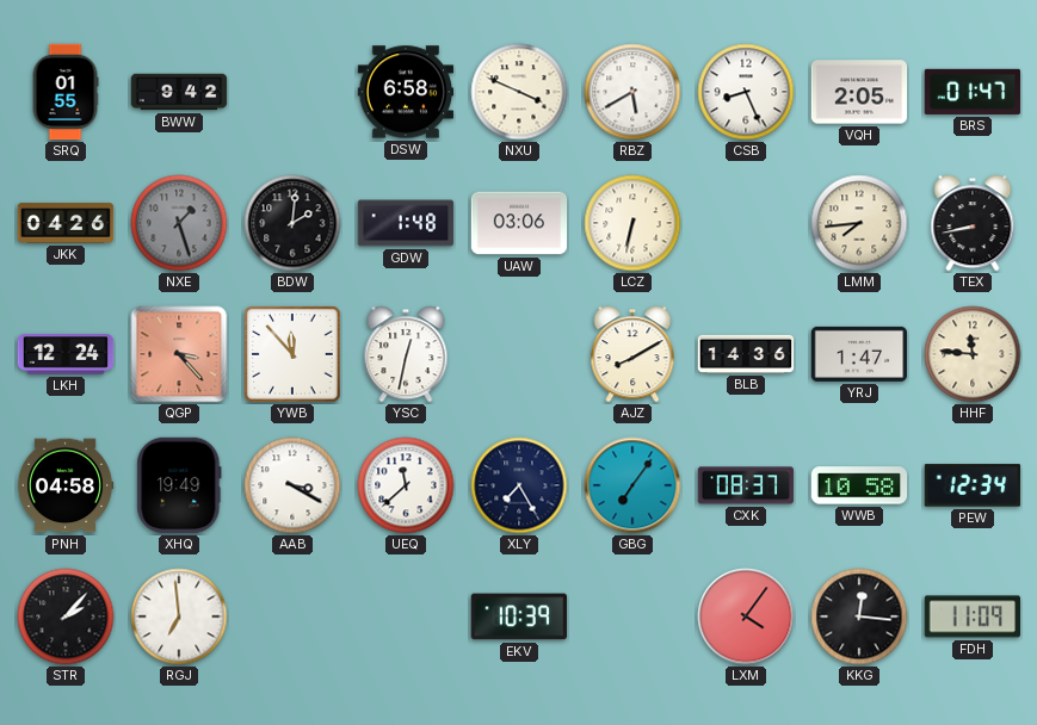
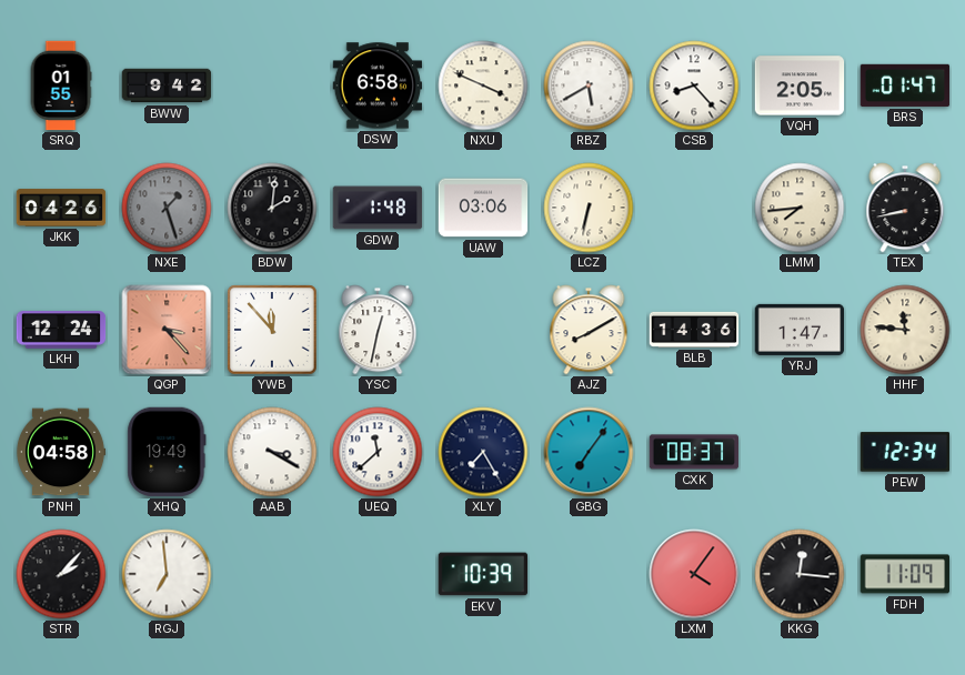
CSB: 8:26 -> 8:23 (694, 85)
WWB: 10:58 -> none (859, 485)
